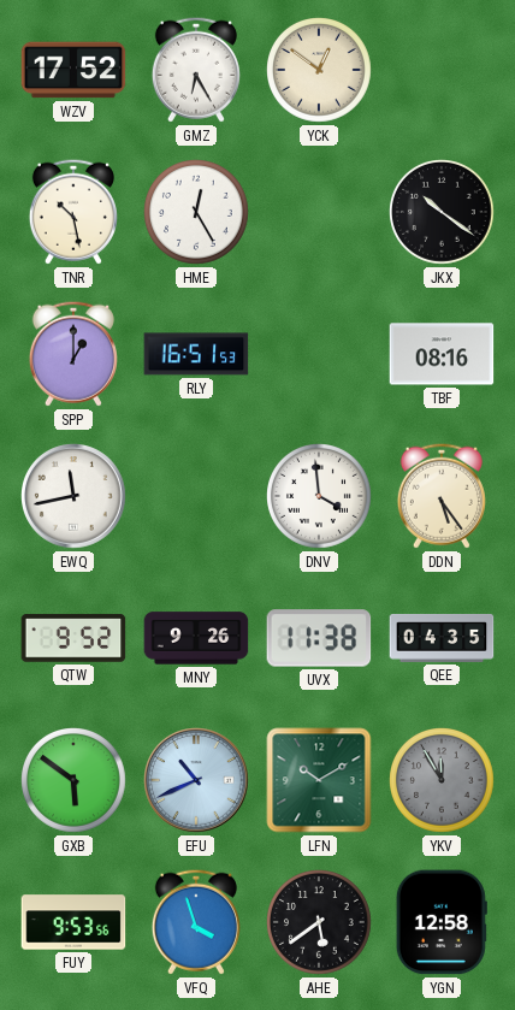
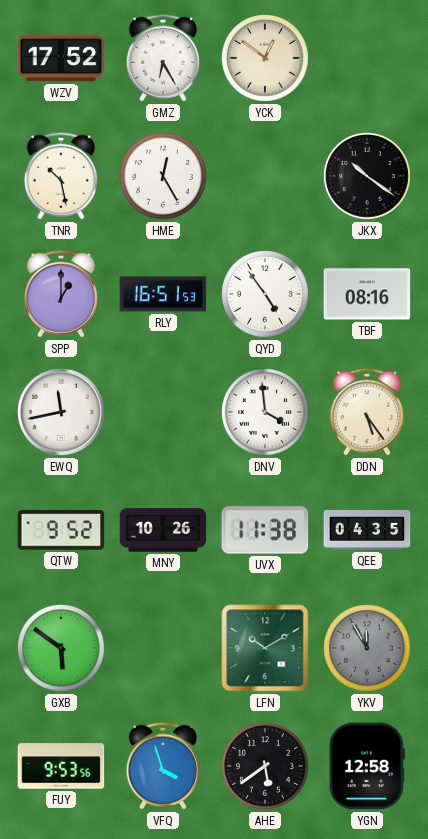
QYD: none -> 4:54 (266, 295)
MNY: 9:26 -> 10:26 (163, 530)
EFU: 10:41 -> none (197, 781)
